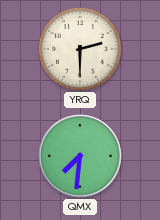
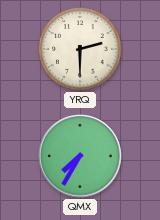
QMX: 7:31 -> 7:35 (80, 156)
